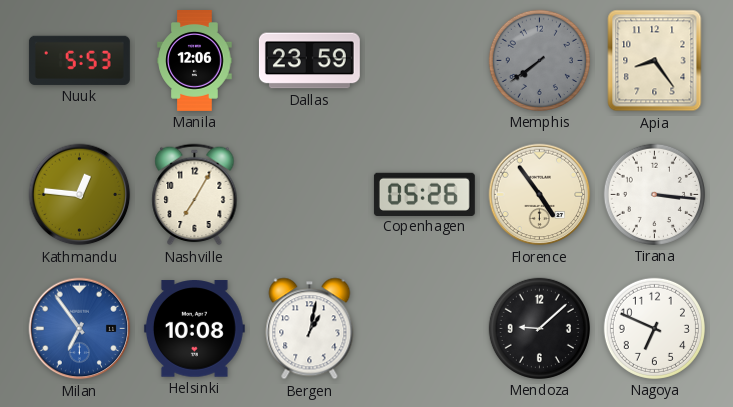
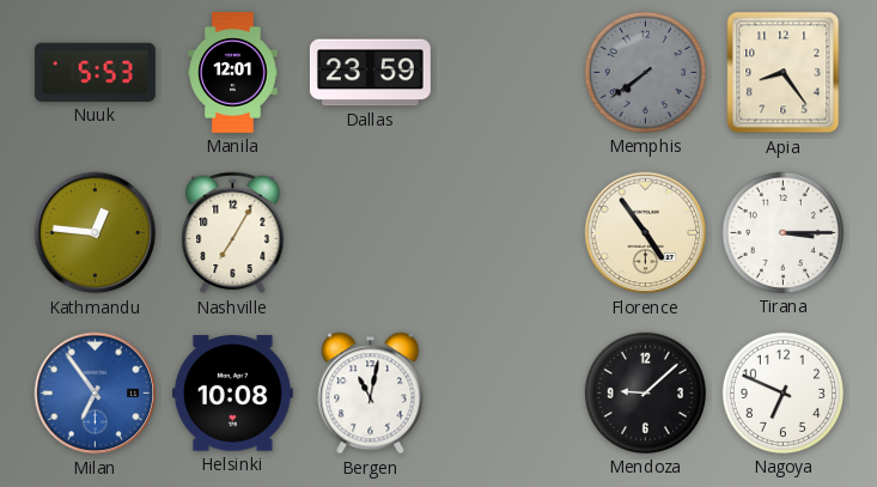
Manila: 12:06 -> 12:01 (233, 73)
Copenhagen: 05:26 -> none (424, 194)
Tirana: 3:16 -> 3:15 (782, 232)
Bergen: 1:02 -> 11:02 (371, 394)
